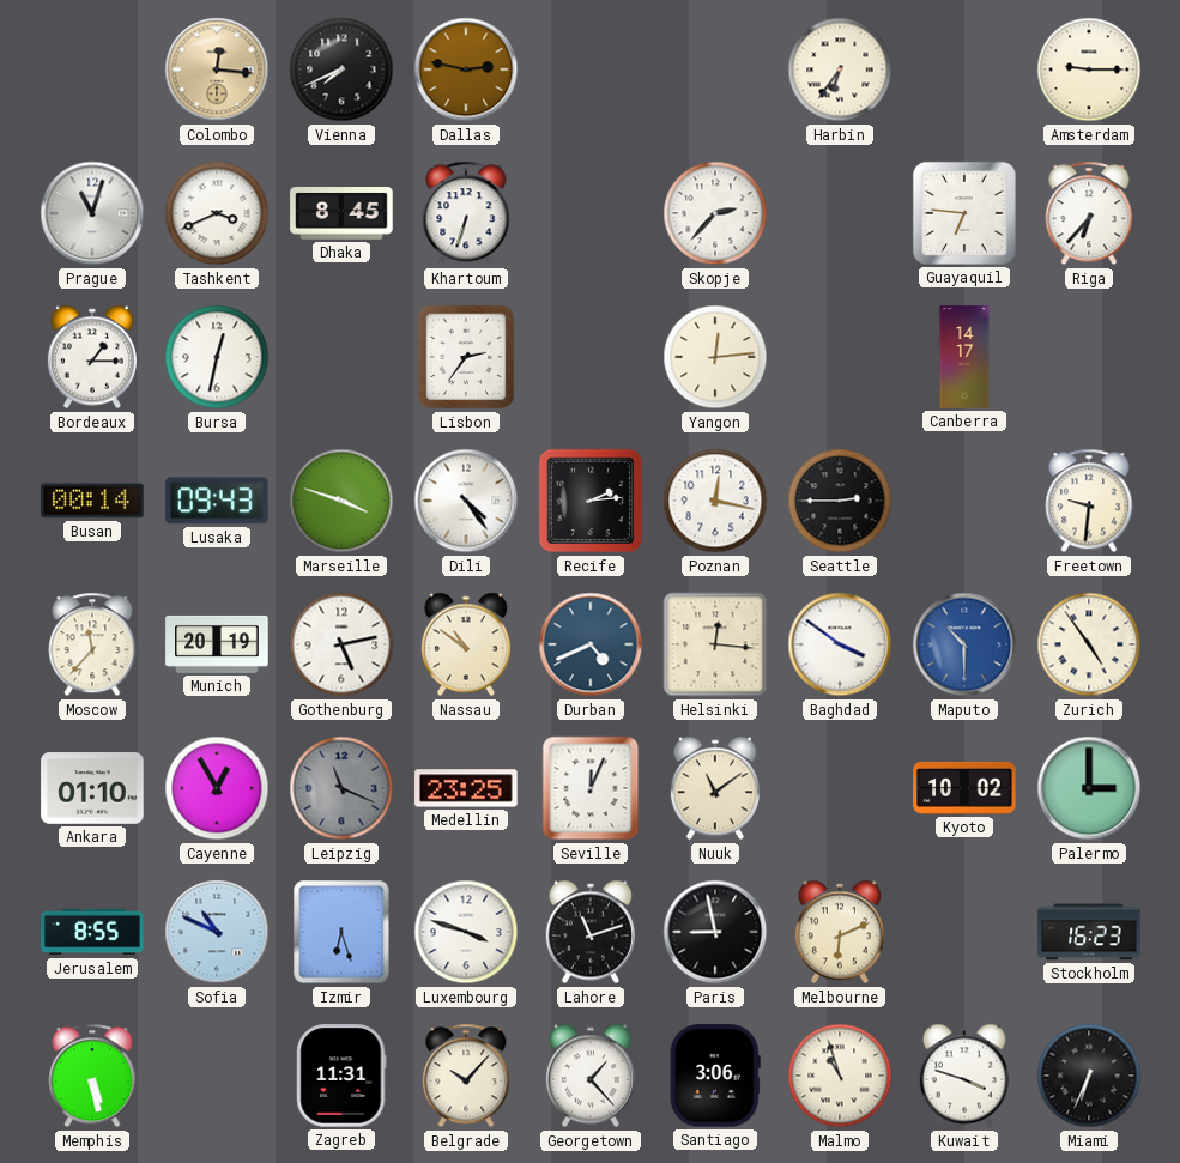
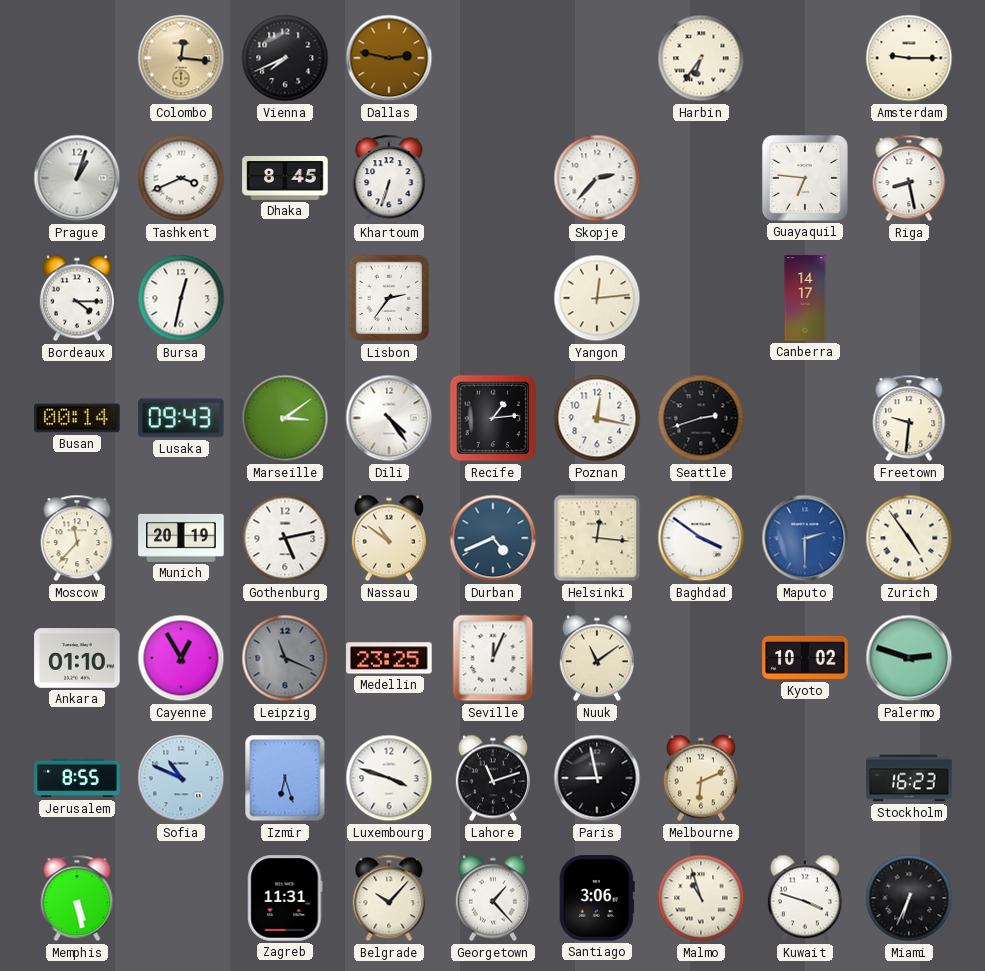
Prague: 11:03 -> 1:03 (77, 178)
Riga: 6:37 -> 8:28 (909, 178)
Bordeaux: 1:15 -> 4:15 (77, 298)
Marseille: 3:48 -> 3:09 (285, 418)
Recife: 2:14 -> 1:14 (493, 418)
Seattle: 2:45 -> 2:42 (701, 418)
Maputo: 10:30 -> 2:30 (805, 538)
Palermo: 3:00 -> 2:48 (909, 658)
